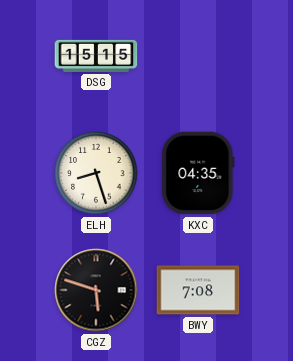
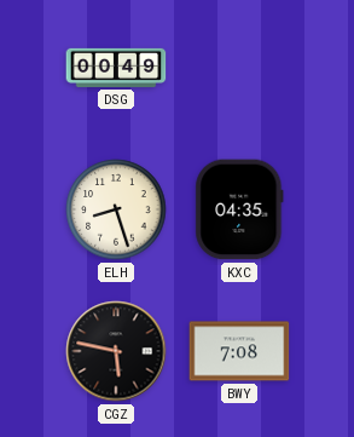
DSG: 15:15 -> 00:49 (116, 68)
CGZ: 5:48 -> 5:47 (116, 351)
